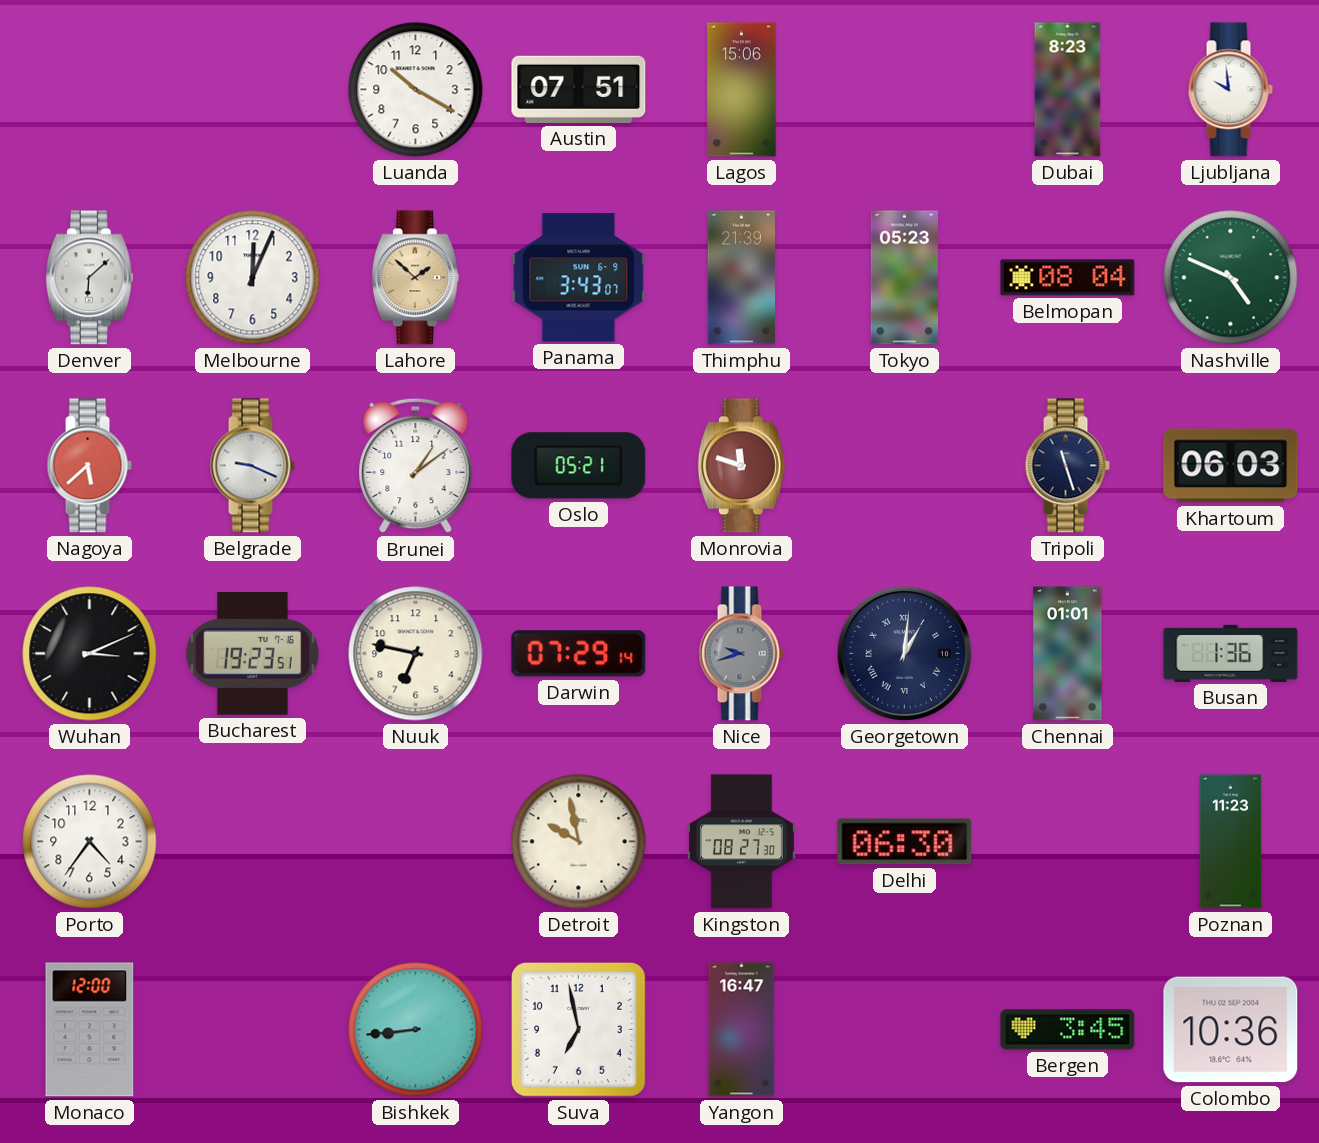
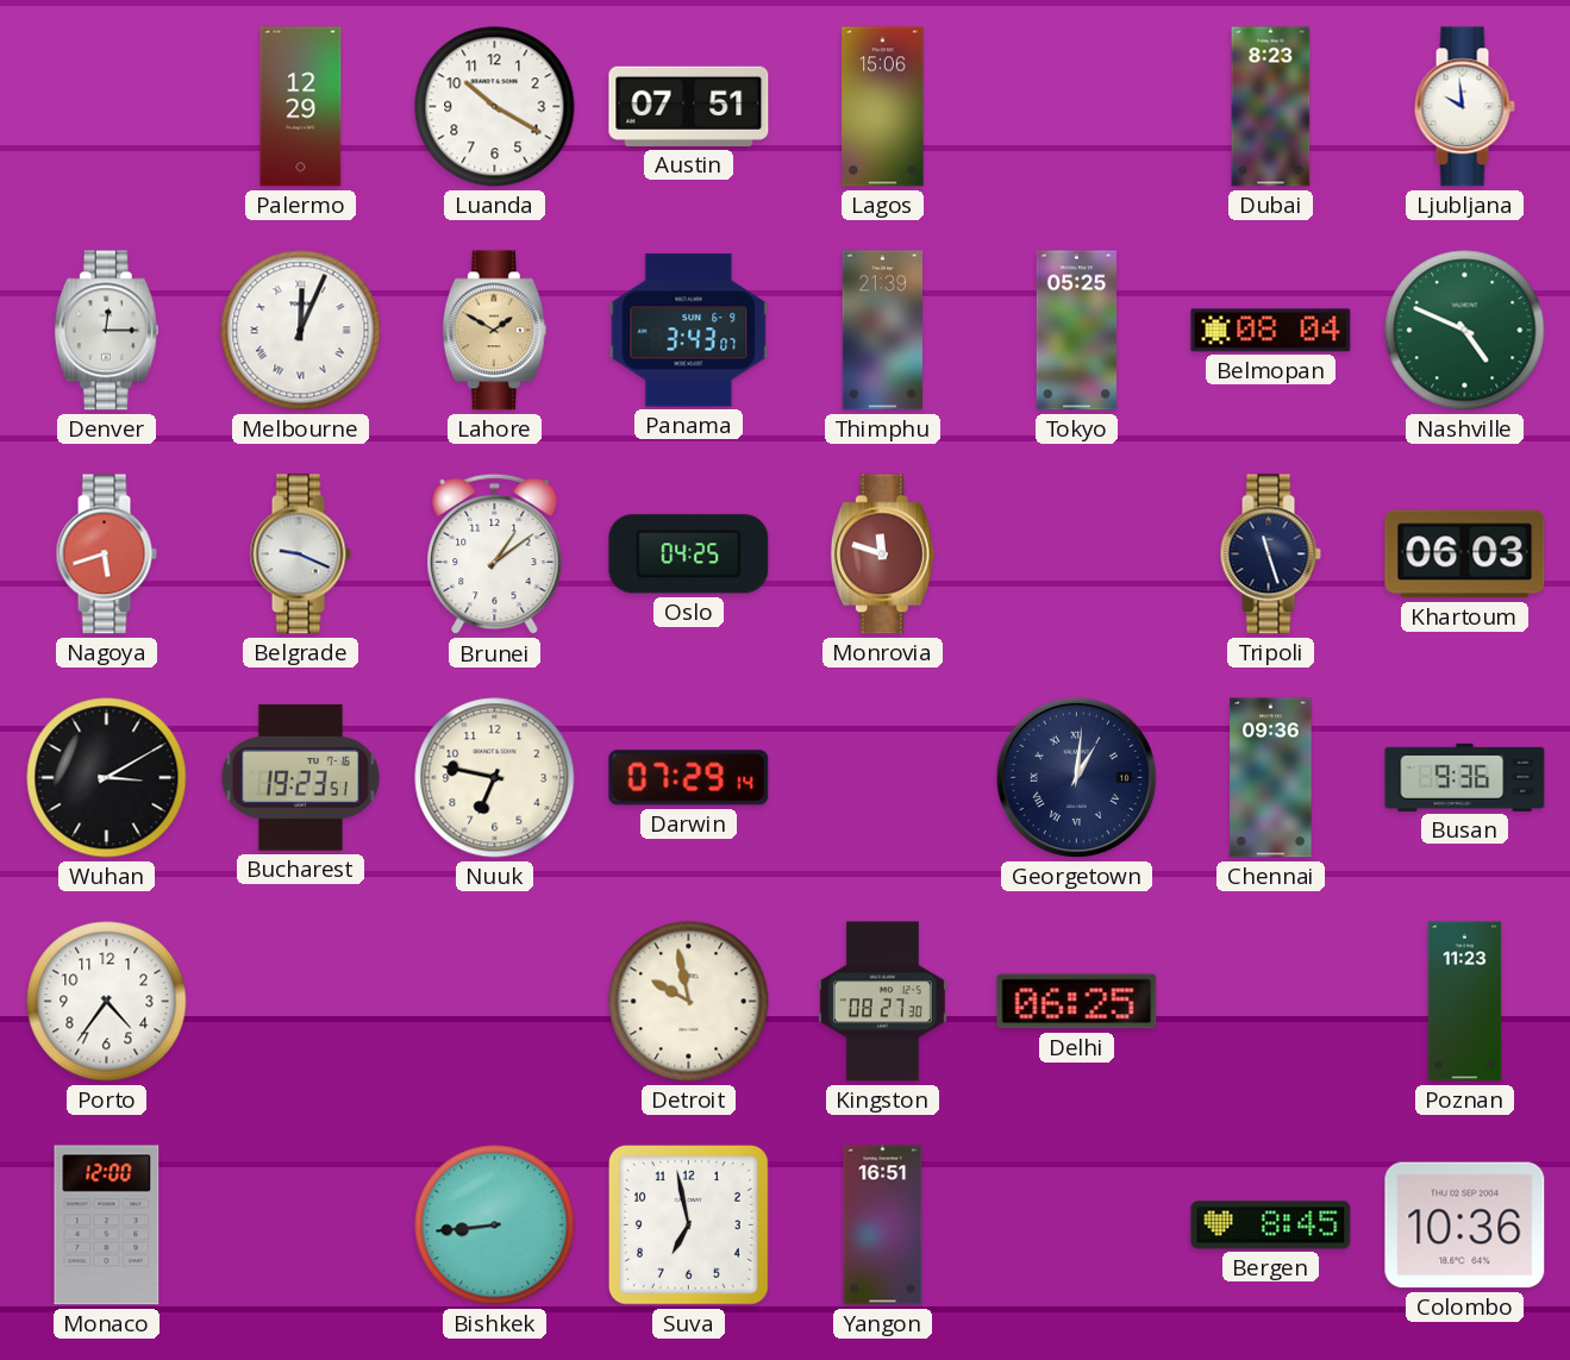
Palermo: none -> 12:29 (301, 107)
Denver: 6:08 -> 12:15 (106, 331)
Melbourne numerals: Arabic -> Roman (301, 331)
Lahore: 1:52 -> 1:50 (494, 331)
Tokyo: 05:23 -> 05:25 (1076, 331)
Nagoya: 5:38 -> 5:42 (106, 554)
Oslo: 05:21 -> 04:25 (689, 554)
Wuhan: 3:11 -> 3:10 (107, 778)
Nice: 9:42 -> none (741, 654)
Chennai: 01:01 -> 09:36 (1271, 778)
Busan: 1:36 -> 9:36 (1465, 777)
Delhi: 06:30 -> 06:25 (1077, 1002)
Yangon: 16:47 -> 16:51 (883, 1226)
Bergen: 3:45 -> 8:45 (1271, 1226)
